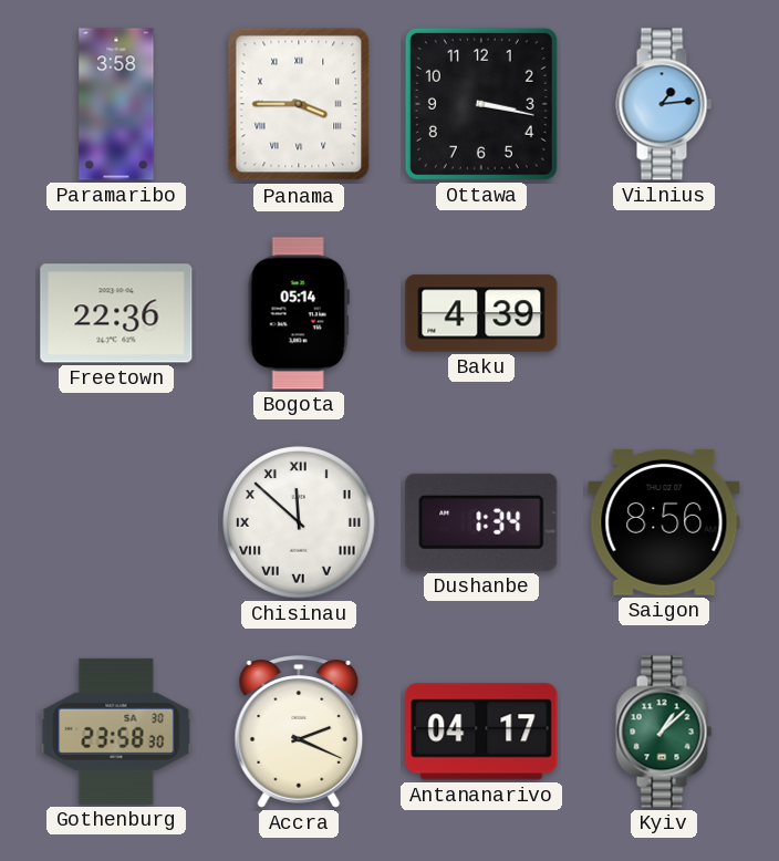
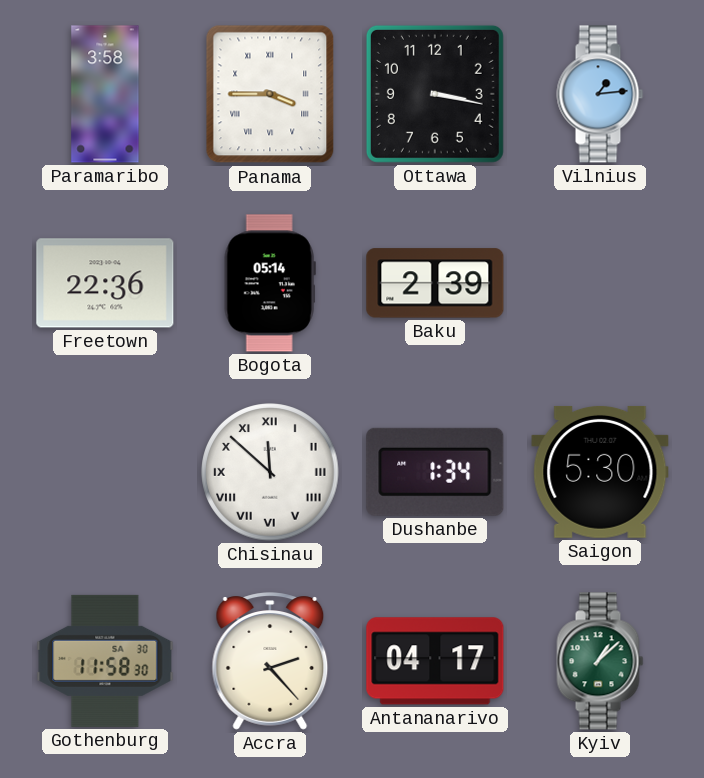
Baku: 4:39 -> 2:39 (435, 283)
Saigon: 8:56 -> 5:30 (600, 472)
Gothenburg: 23:58 -> 11:58 (105, 661)
Accra: 2:19 -> 2:23 (270, 661)
